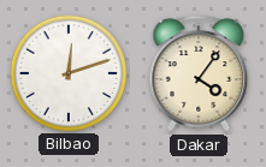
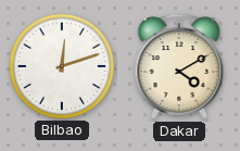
Dakar: 4:06 -> 4:10 (179, 66)
